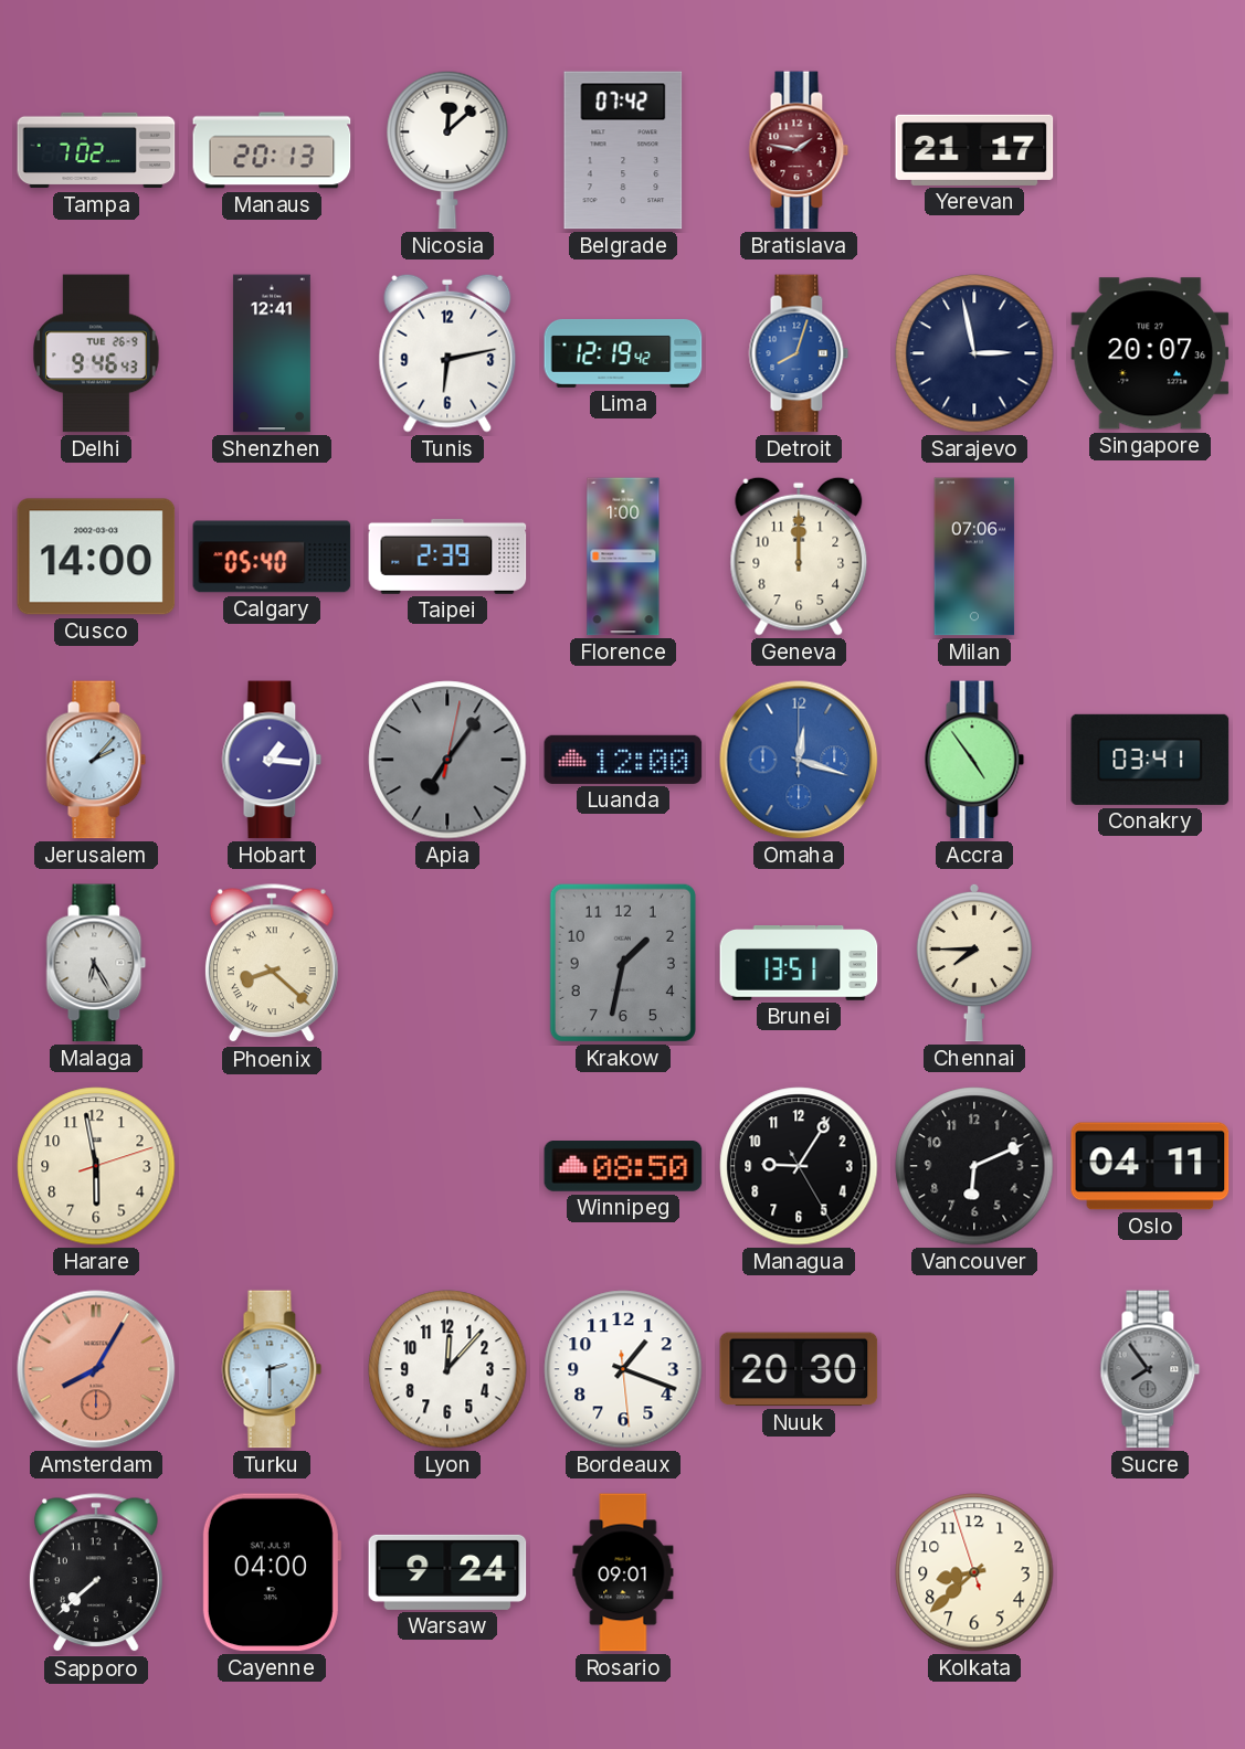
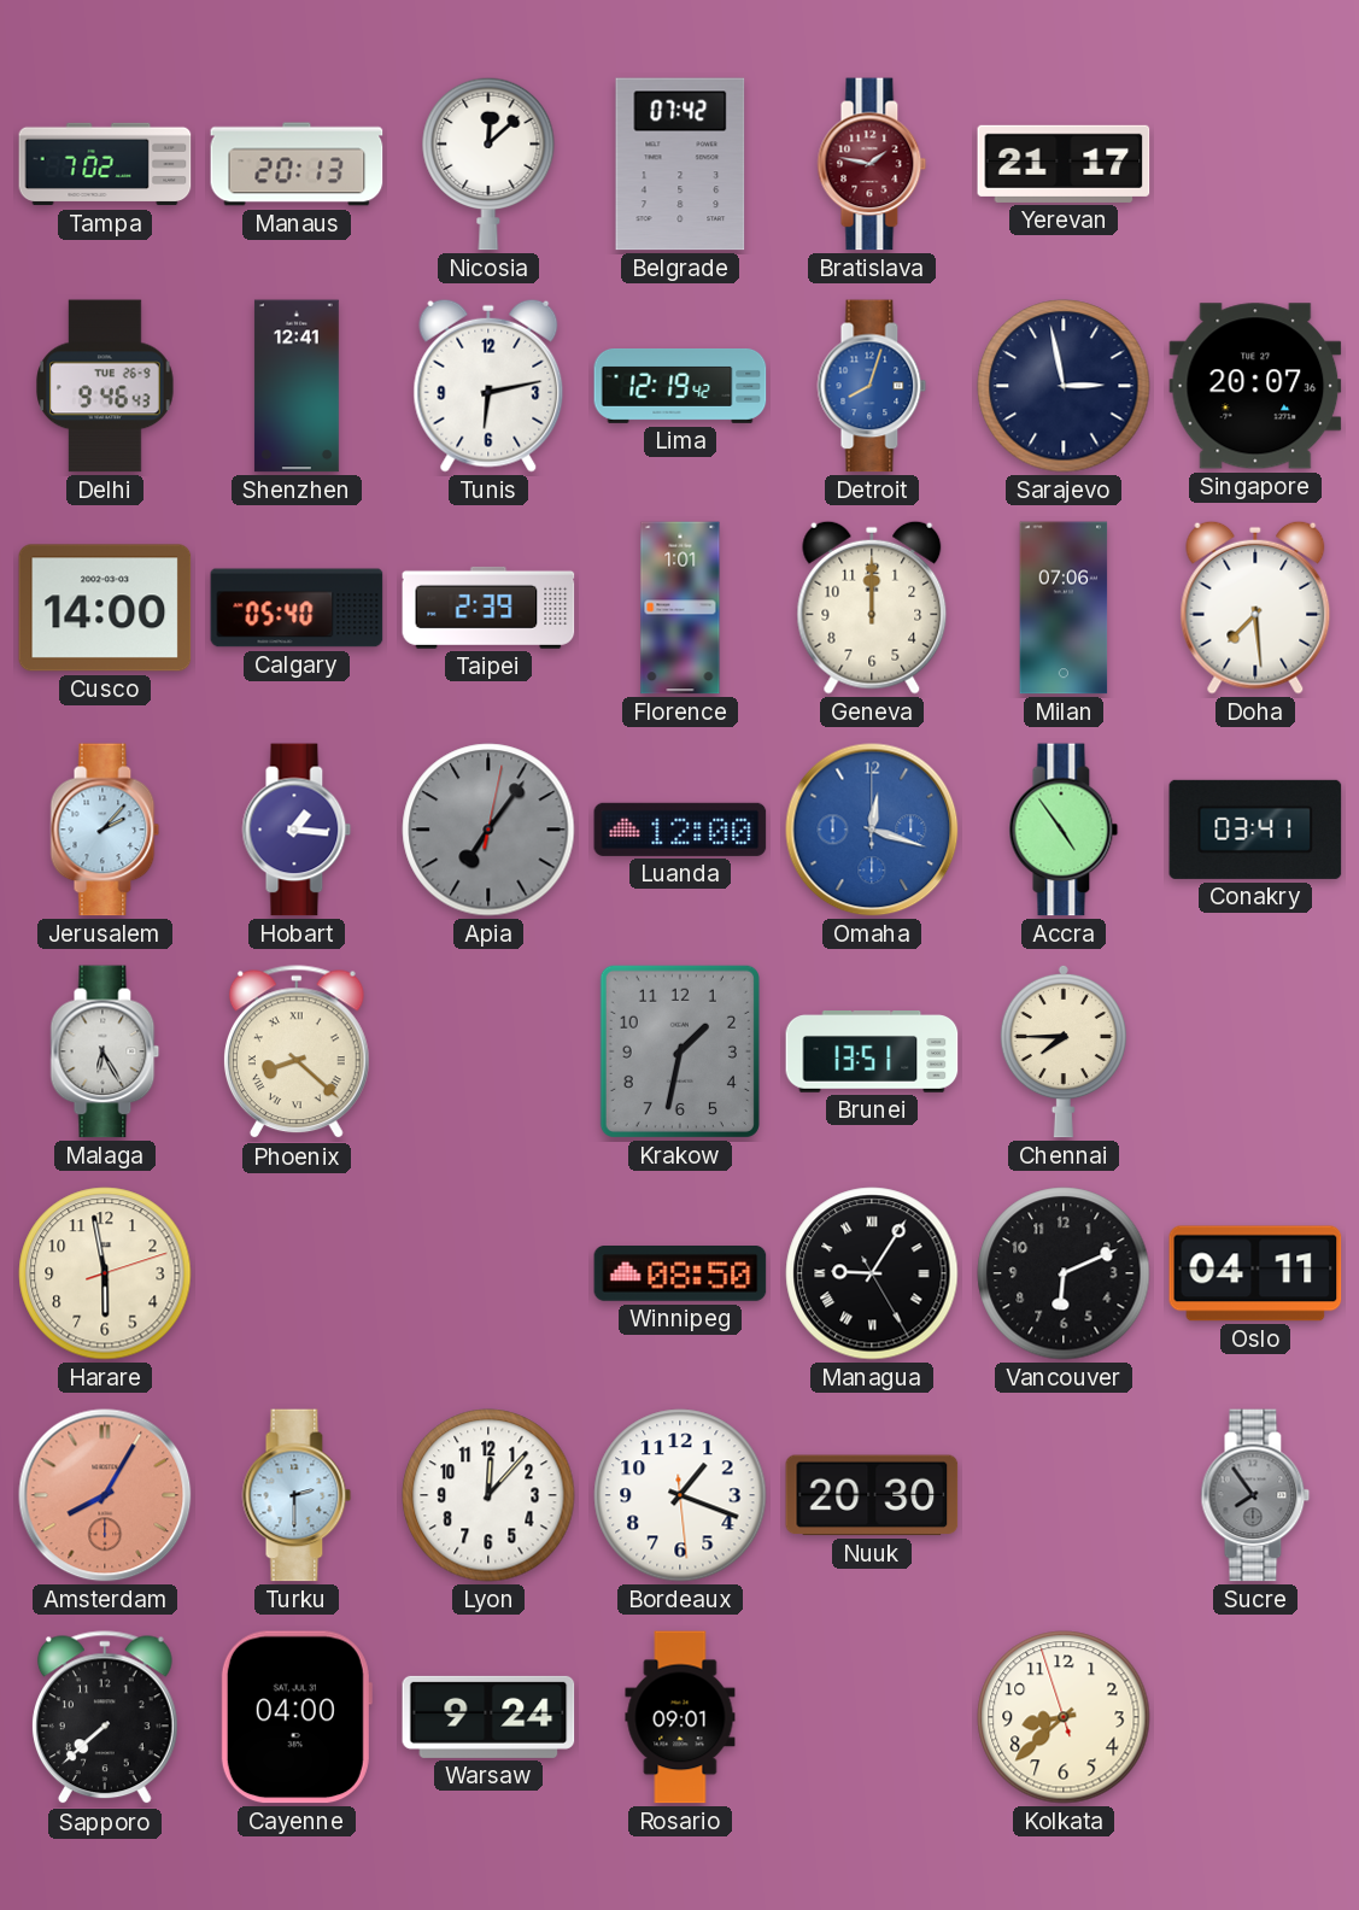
Florence: 1:00 -> 1:01 (680, 608)
Doha: none -> 7:29 (1255, 608)
Managua numerals: Arabic -> Roman (872, 1273)
